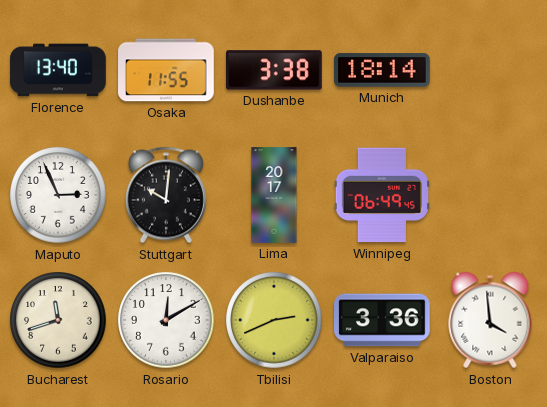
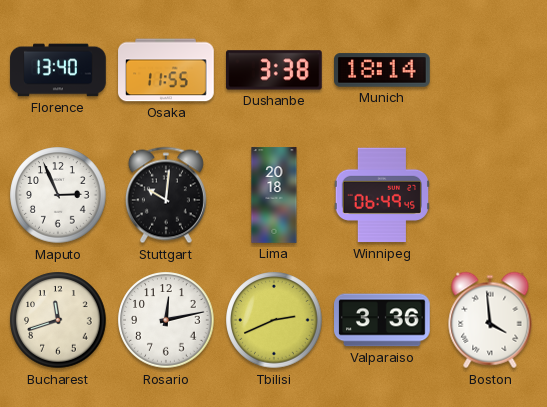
Lima: 20:17 -> 20:18 (274, 195)
Rosario: 12:10 -> 12:13 (166, 320)
